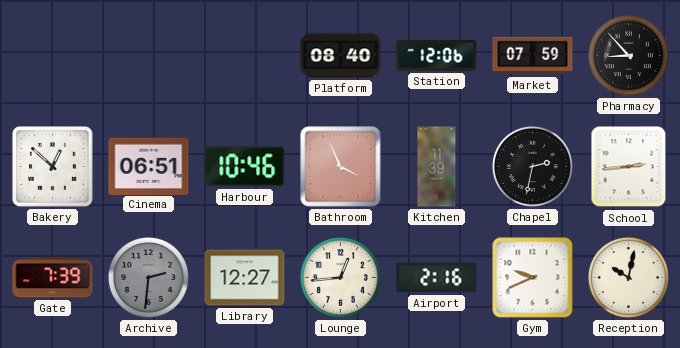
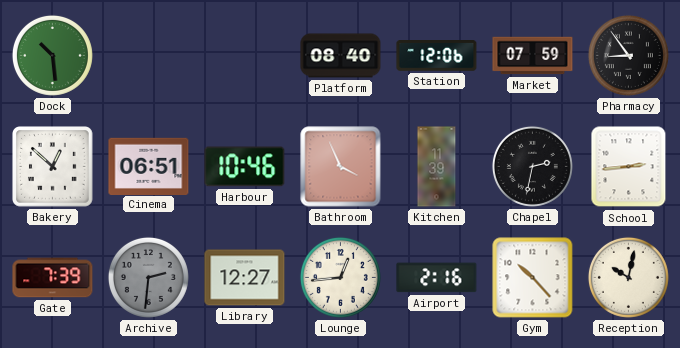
Dock: none -> 10:29 (52, 55)
Pharmacy: 8:53 -> 8:54 (628, 55)
Gym: 9:41 -> 10:23 (533, 278)
